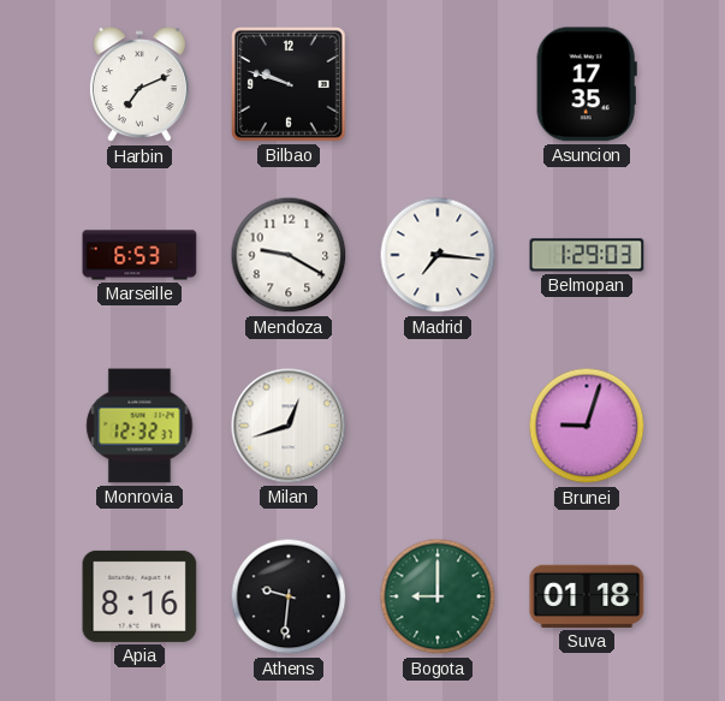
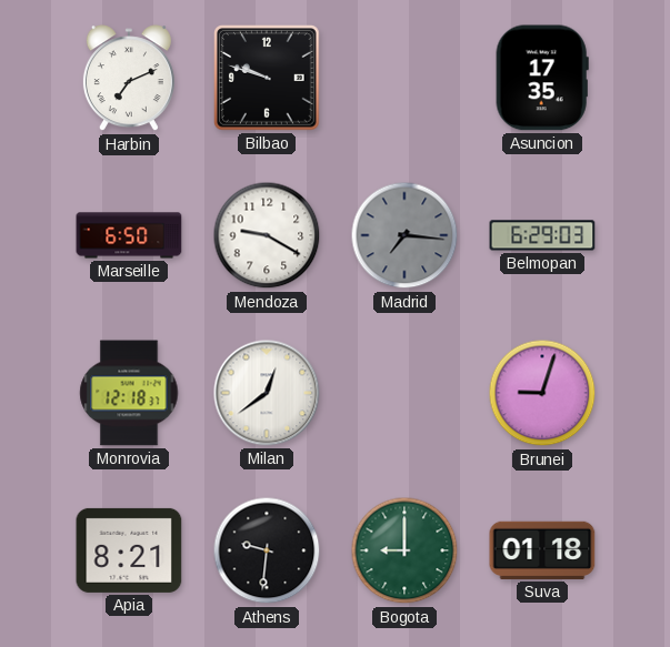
Marseille: 6:53 -> 6:50 (129, 235)
Madrid dial: white -> grey (404, 235)
Belmopan: 1:29 -> 6:29 (542, 235)
Monrovia: 12:32 -> 12:18 (129, 393)
Milan: 12:42 -> 12:39 (267, 393)
Apia: 8:16 -> 8:21 (129, 550)
